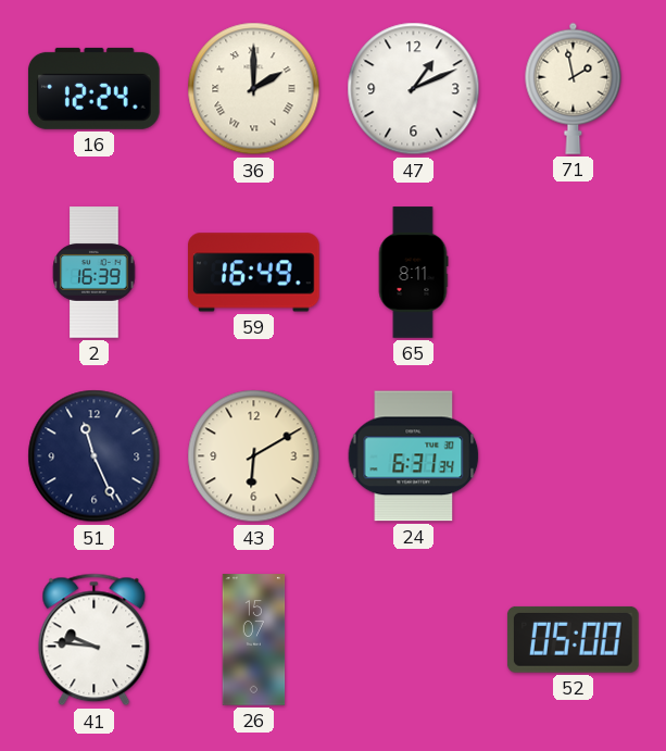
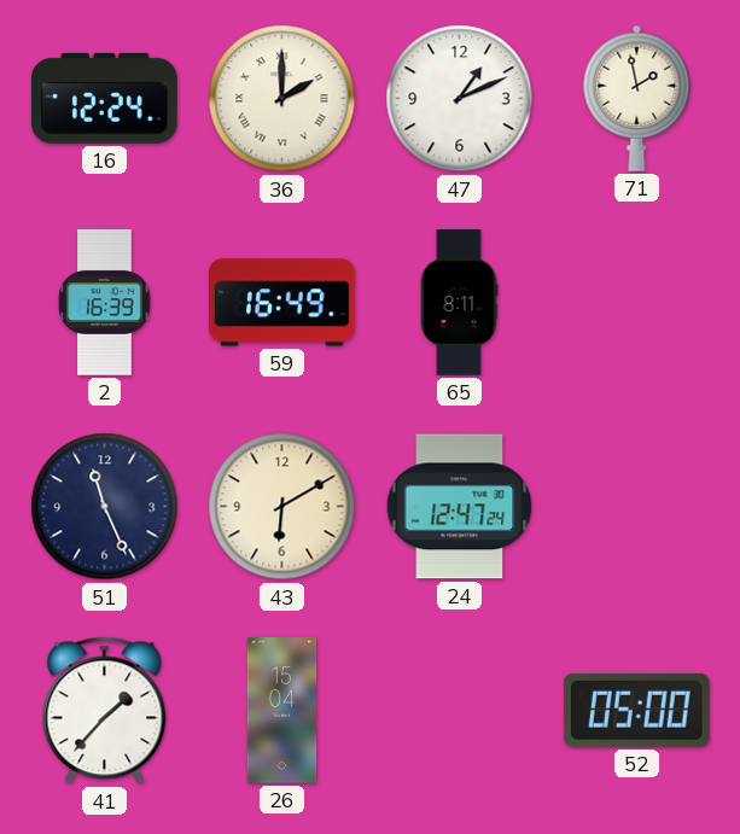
24: 6:31 -> 12:47 (460, 507)
41: 9:46 -> 1:37 (105, 711)
26: 15:07 -> 15:04 (282, 711)
